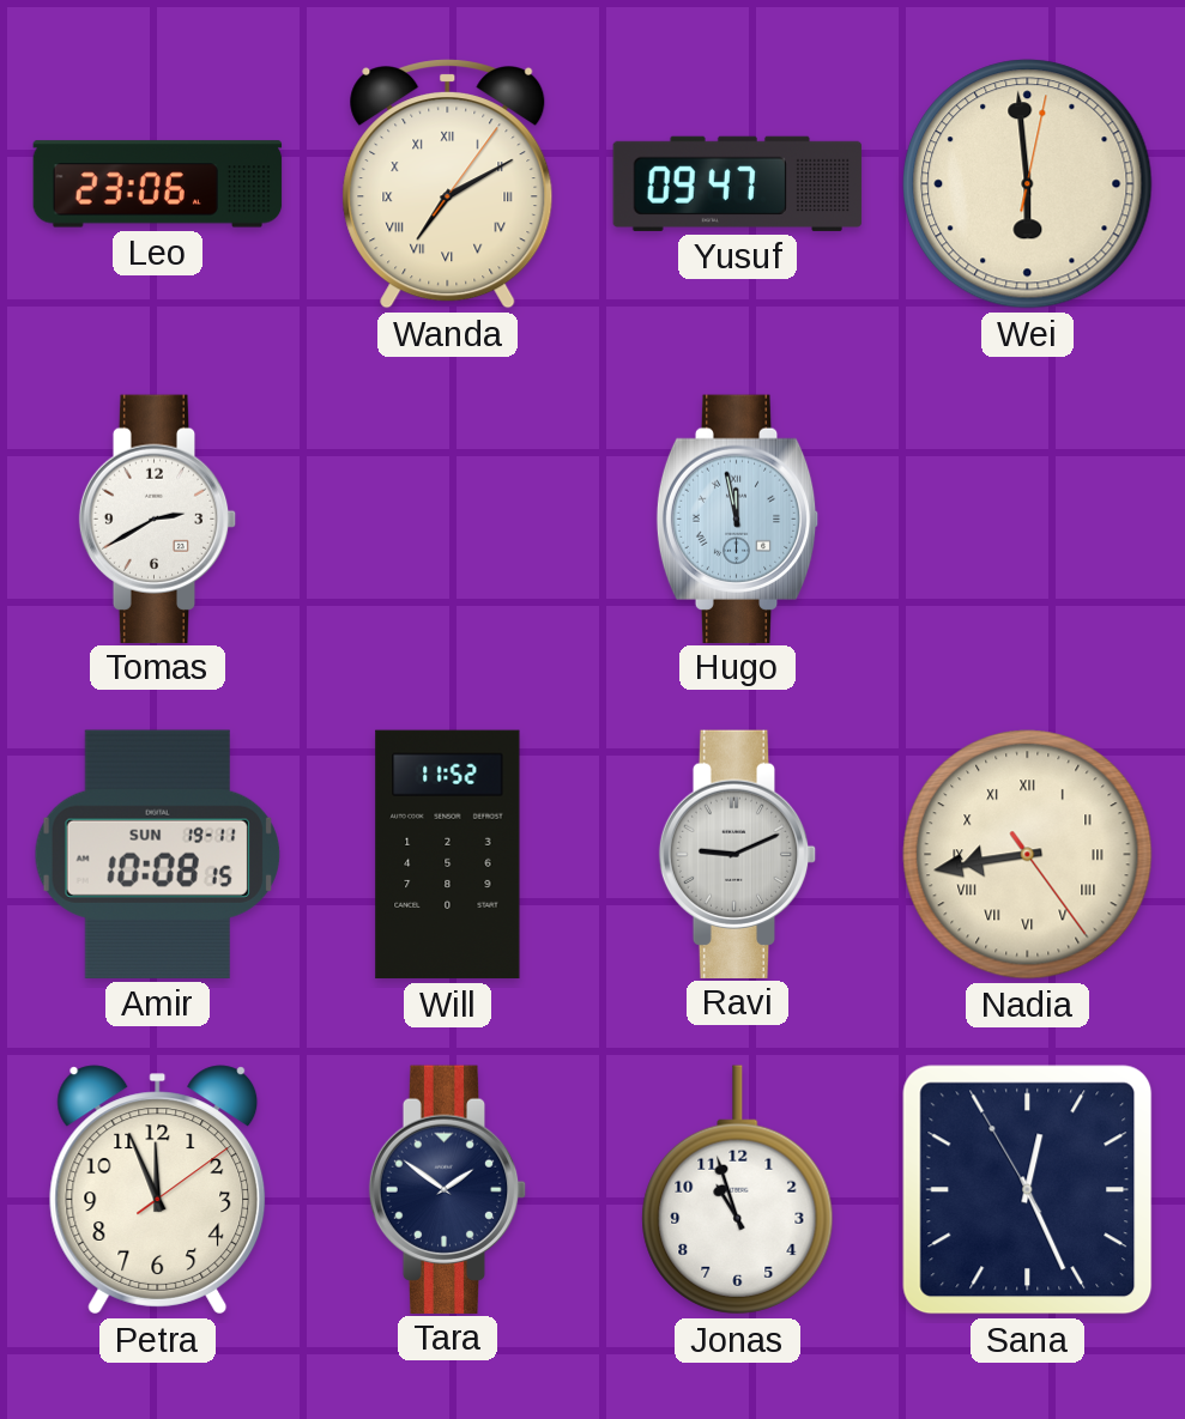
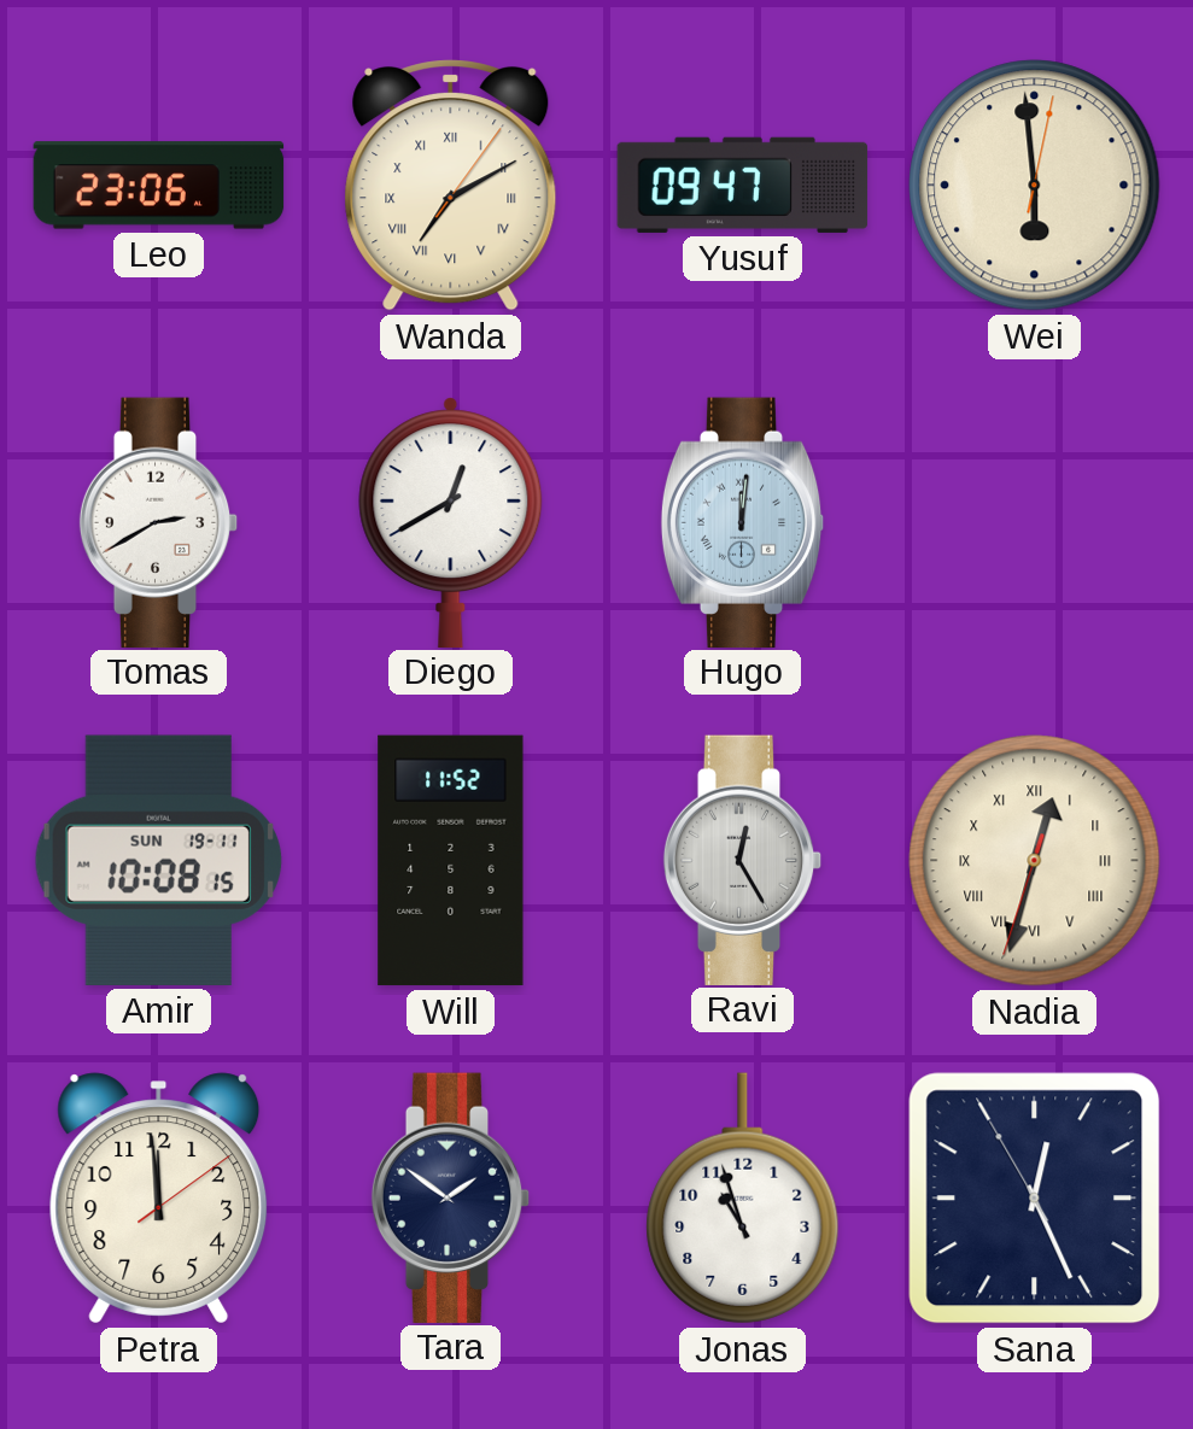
Diego: none -> 12:40 (451, 522)
Hugo: 11:58 -> 12:01 (743, 522)
Ravi: 9:11 -> 12:25 (743, 860)
Nadia: 8:43 -> 12:32 (1035, 861)
Petra: 11:56 -> 11:59 (159, 1199)
